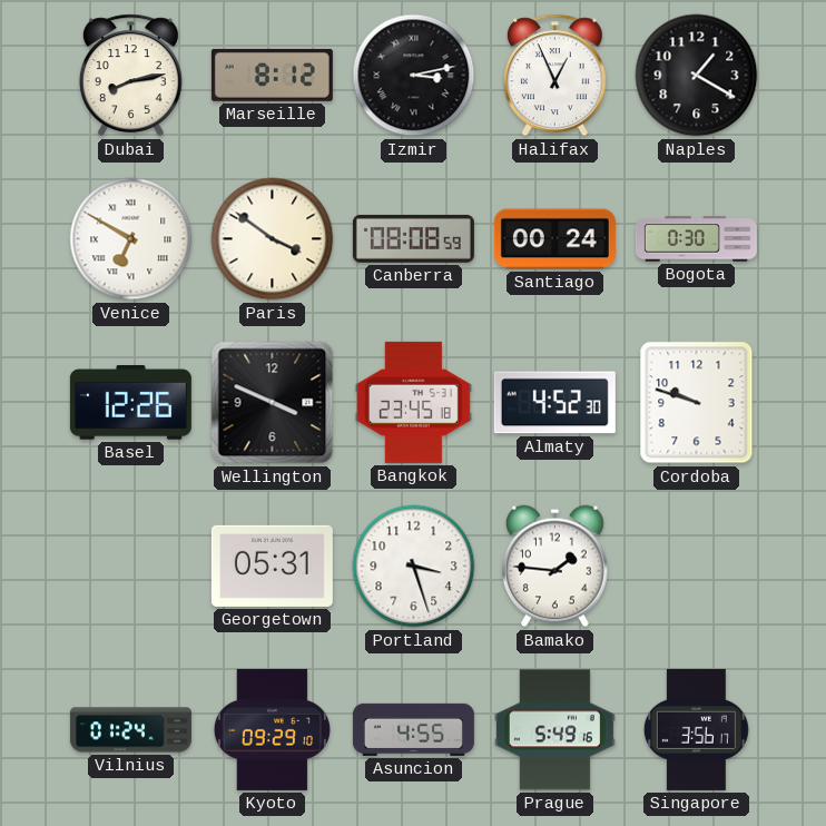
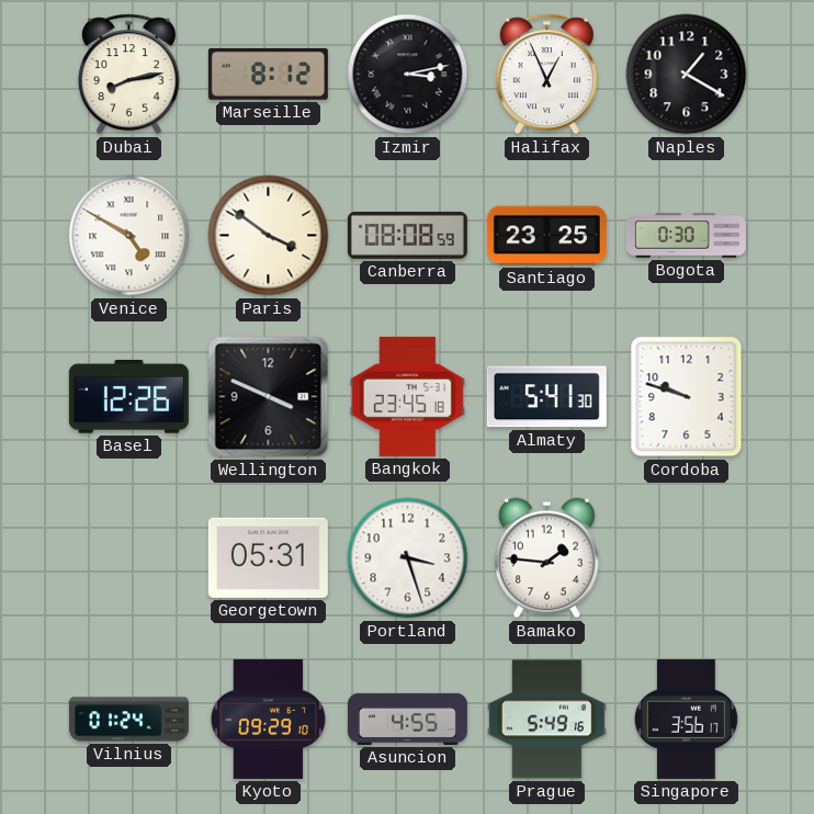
Venice: 6:50 -> 4:50 (129, 236)
Santiago: 00:24 -> 23:25 (546, 236)
Almaty: 4:52 -> 5:41 (546, 397)
